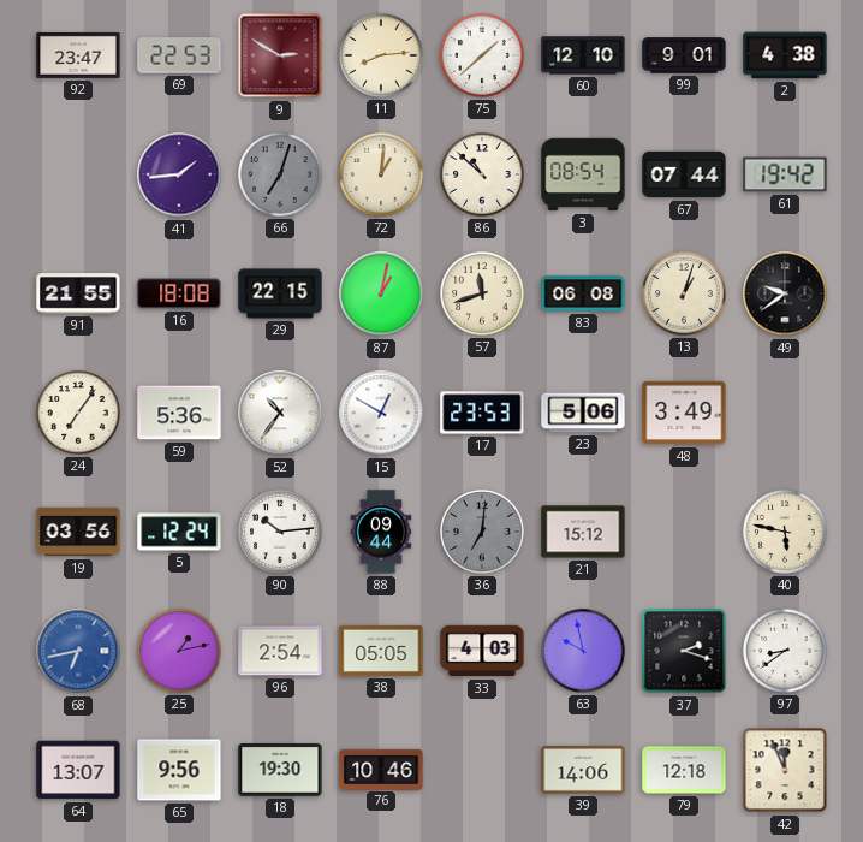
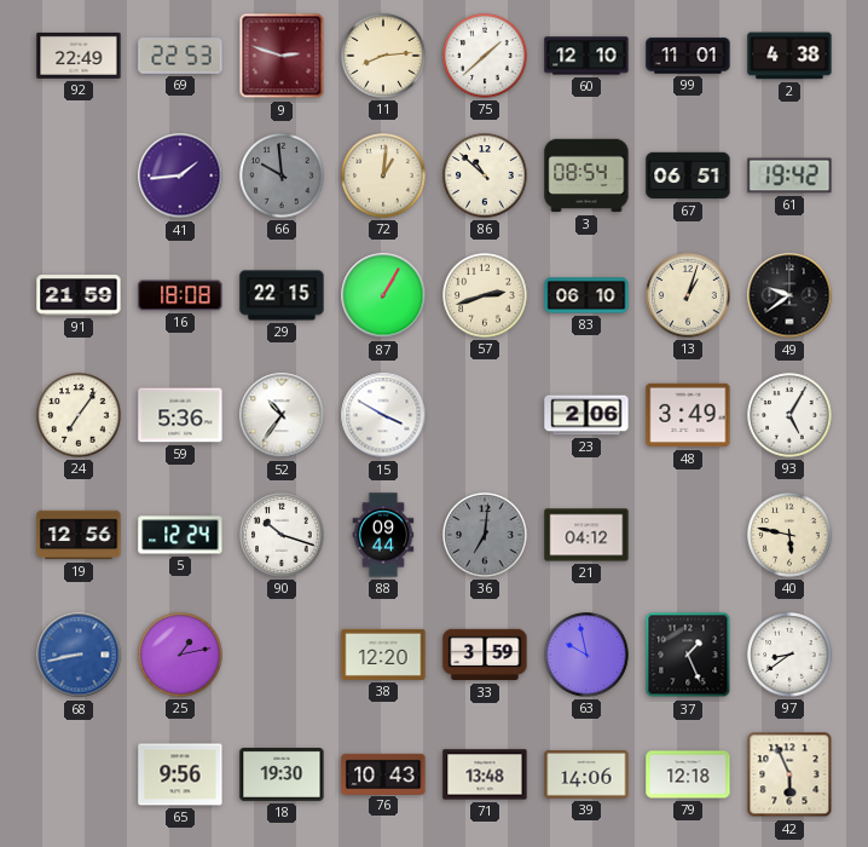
92: 23:47 -> 22:49 (79, 56)
9: 2:50 -> 2:48 (282, 56)
99: 9:01 -> 11:01 (688, 56)
66: 7:03 -> 9:59 (282, 175)
67: 07:44 -> 06:51 (688, 175)
91: 21:55 -> 21:59 (79, 295)
87: 1:02 -> 1:05 (383, 295)
57: 11:42 -> 2:42 (485, 295)
83: 06:08 -> 06:10 (586, 295)
15: 12:50 -> 3:50 (383, 415)
17: 23:53 -> none (482, 413)
23: 5:06 -> 2:06 (586, 415)
93: none -> 5:05 (789, 415)
19: 03:56 -> 12:56 (79, 535)
90: 10:14 -> 10:18 (282, 535)
21: 15:12 -> 04:12 (586, 535)
68: 6:43 -> 8:43 (79, 655)
96: 2:54 -> none (280, 651)
38: 05:05 -> 12:20 (383, 655)
33: 4:03 -> 3:59 (485, 655)
37: 2:18 -> 1:26 (688, 655)
64: 13:07 -> none (78, 770)
76: 10:46 -> 10:43 (383, 773)
71: none -> 13:48 (485, 774)
42: 11:56 -> 5:56 (789, 774)
